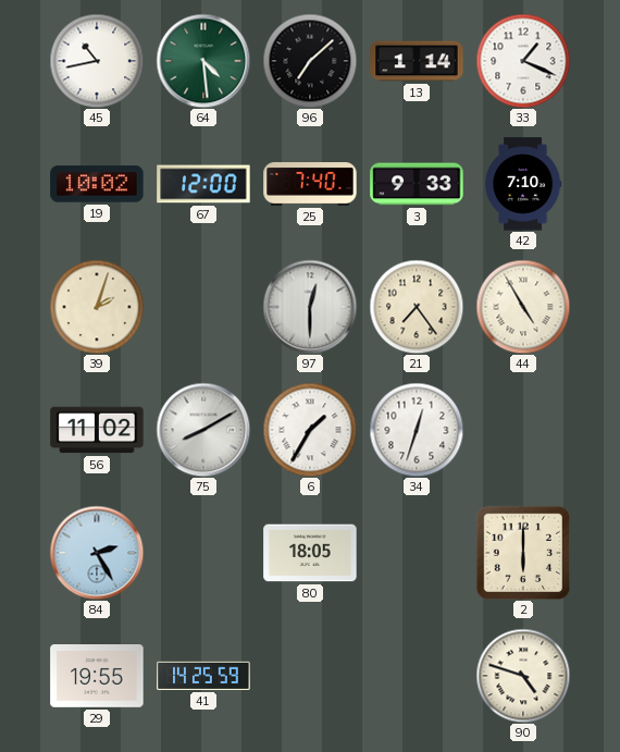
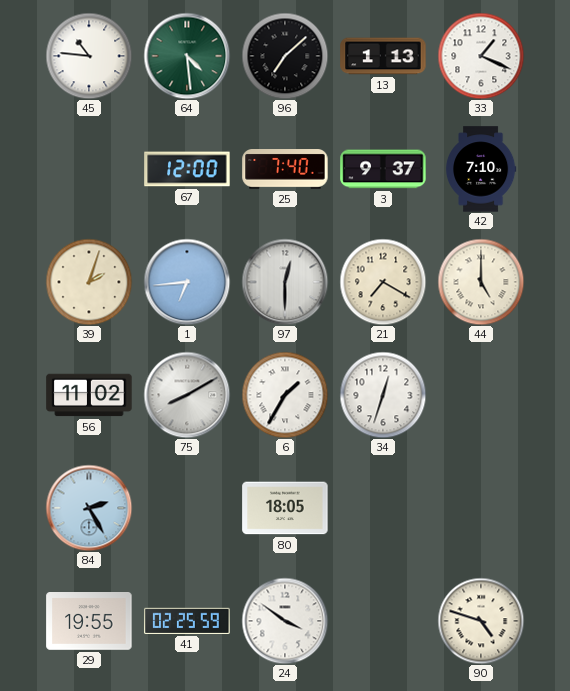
45: 10:43 -> 10:46 (89, 56)
13: 1:14 -> 1:13 (383, 56)
19: 10:02 -> none (97, 184)
3: 9:33 -> 9:37 (383, 169)
1: none -> 6:44 (187, 282)
21: 7:24 -> 7:20 (383, 282)
44: 4:55 -> 5:00 (481, 282)
2: 6:00 -> none (522, 552)
41: 14:25 -> 02:25 (187, 621)
24: none -> 3:51 (285, 621)
